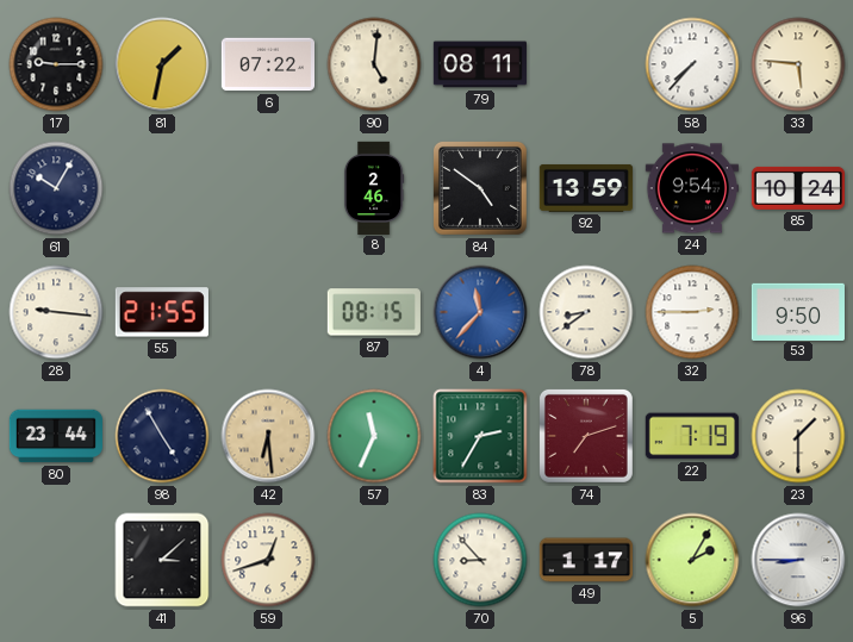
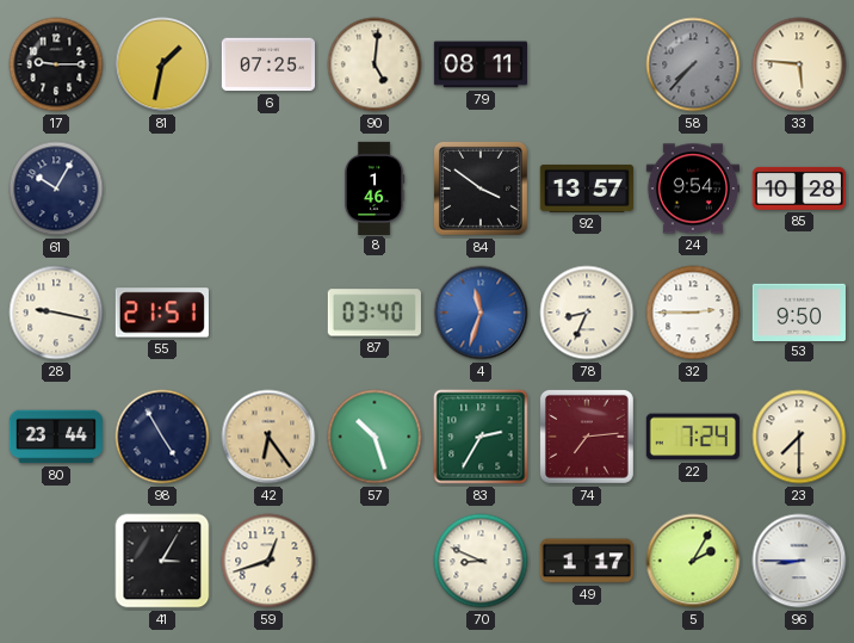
6: 07:22 -> 07:25 (267, 64)
58 dial: white -> grey (693, 64)
8: 2:46 -> 1:46 (375, 187)
84: 4:51 -> 3:51 (481, 188)
92: 13:59 -> 13:57 (587, 188)
85: 10:24 -> 10:28 (798, 188)
28: 9:16 -> 9:17 (56, 313)
55: 21:55 -> 21:51 (162, 313)
87: 08:15 -> 03:40 (375, 313)
4: 11:37 -> 11:33 (481, 313)
78: 8:39 -> 8:34 (587, 313)
42: 6:29 -> 6:24 (268, 437)
57: 11:34 -> 10:27 (375, 437)
74: 7:12 -> 7:14 (587, 437)
22: 7:19 -> 7:24 (693, 437)
23: 1:30 -> 7:30 (799, 437)
41: 3:08 -> 3:05 (162, 561)
70: 8:53 -> 8:49 (481, 561)
